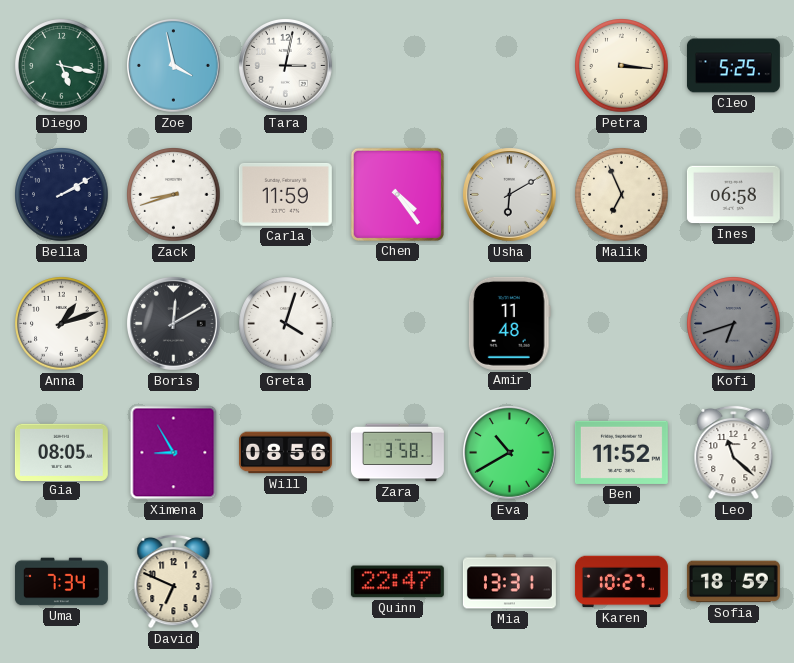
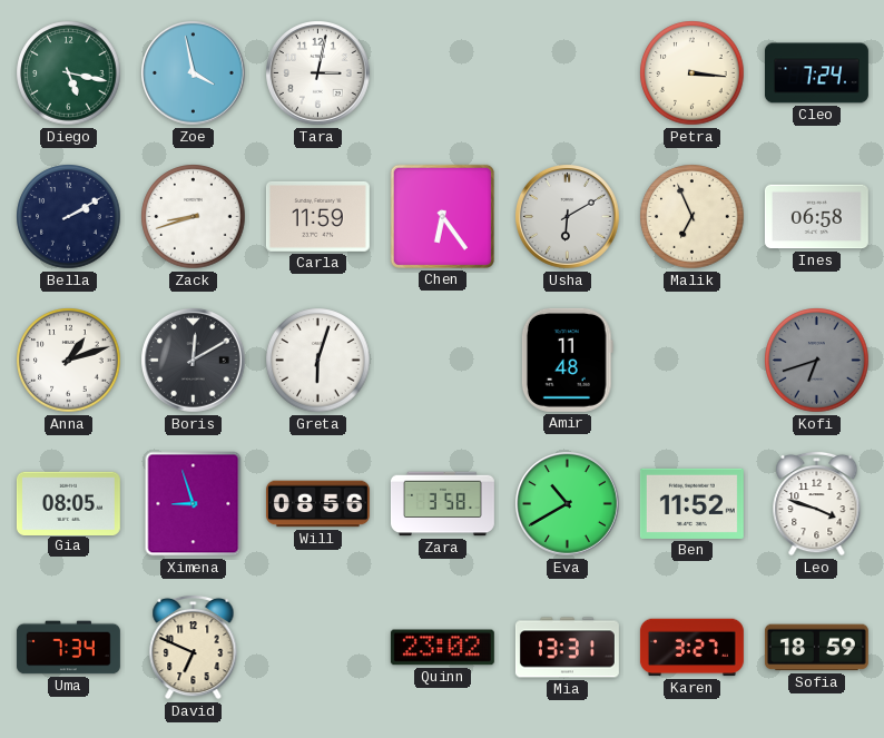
Cleo: 5:25 -> 7:24 (816, 73)
Chen: 4:24 -> 6:24 (442, 216)
Greta: 4:03 -> 6:03 (318, 361)
Ximena: 8:55 -> 8:57 (194, 504)
Leo: 11:22 -> 3:48 (817, 503)
Quinn: 22:47 -> 23:02 (442, 648)
Karen: 10:27 -> 3:27 (691, 648)
